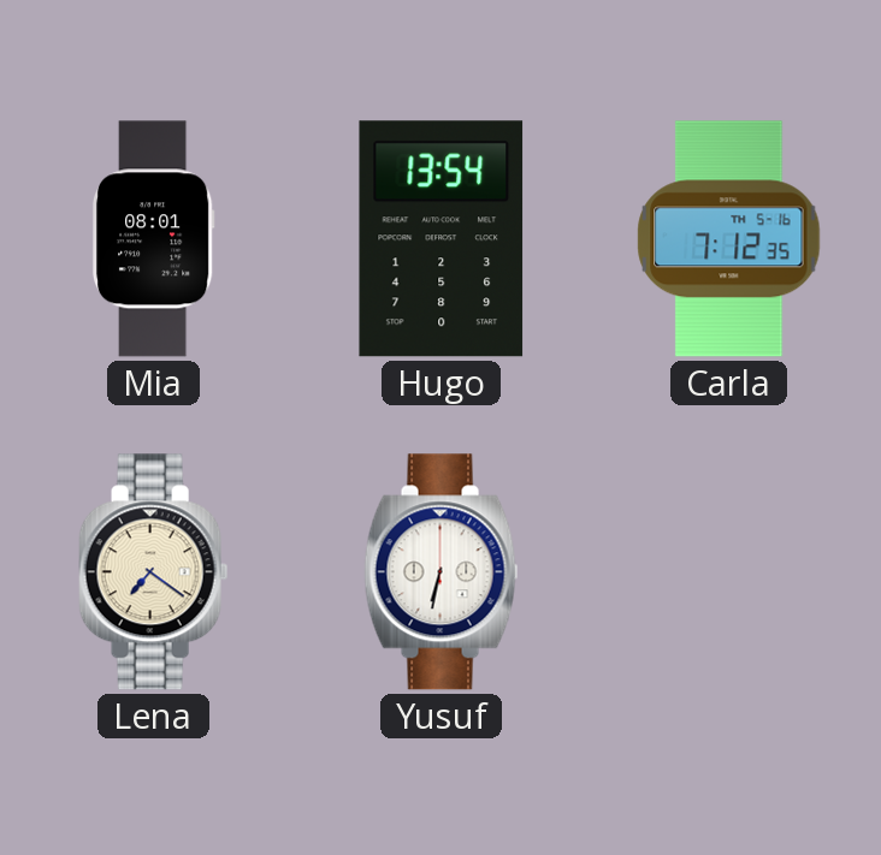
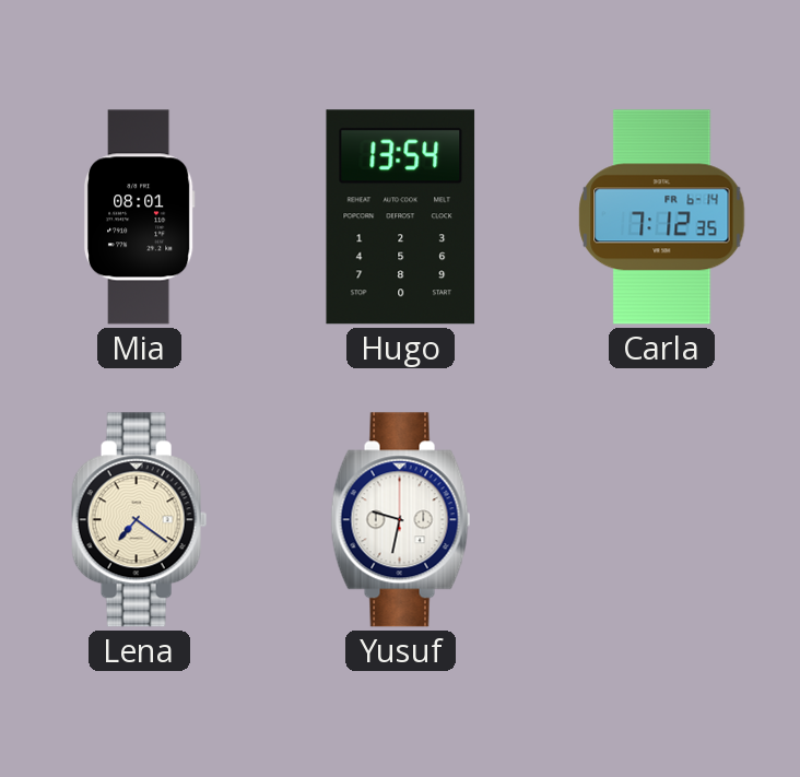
Carla date: TH 5-16 -> FR 6-14 (662, 217)
Yusuf: 6:32 -> 9:32 (401, 520)
